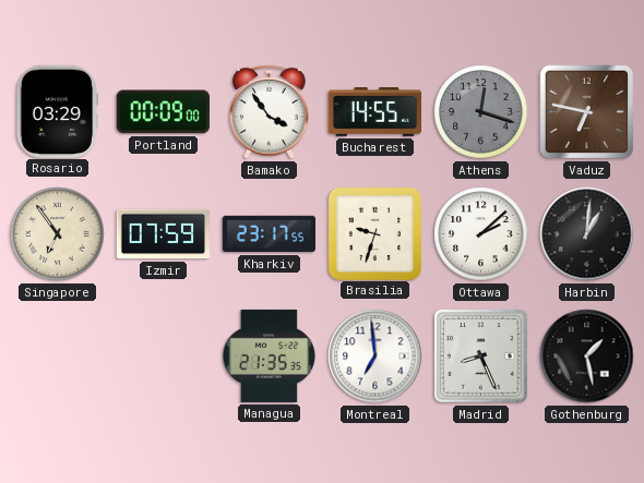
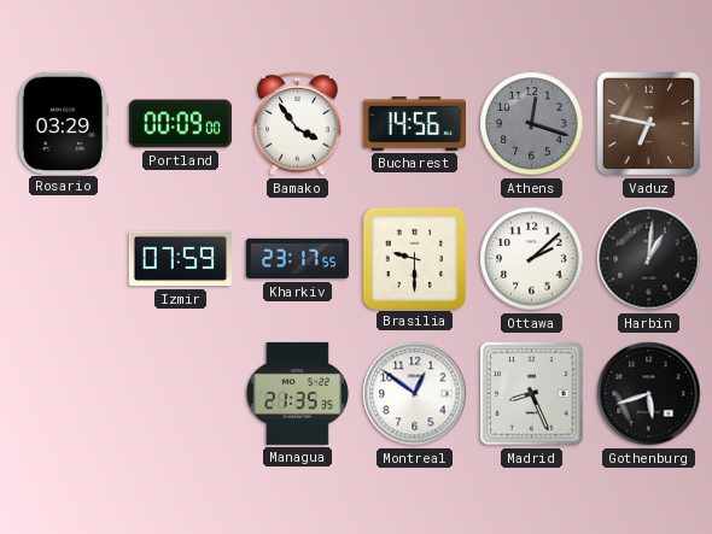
Bucharest: 14:55 -> 14:56 (414, 124)
Singapore: 6:54 -> none (58, 234)
Brasilia: 9:33 -> 9:30 (414, 258)
Montreal: 6:59 -> 12:51 (415, 394)
Gothenburg: 1:28 -> 5:42 (649, 394)
